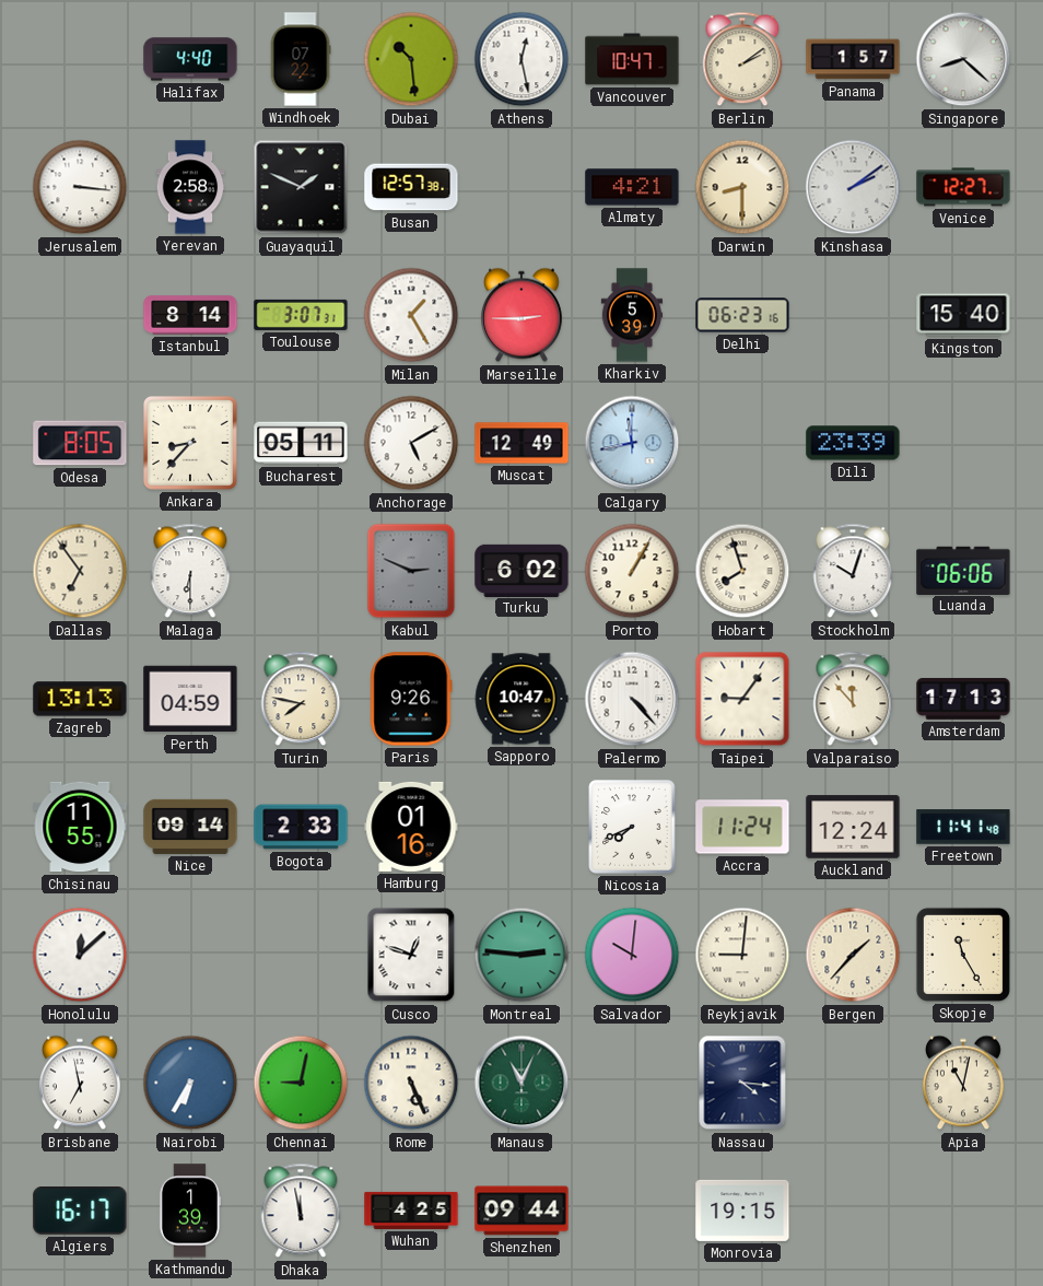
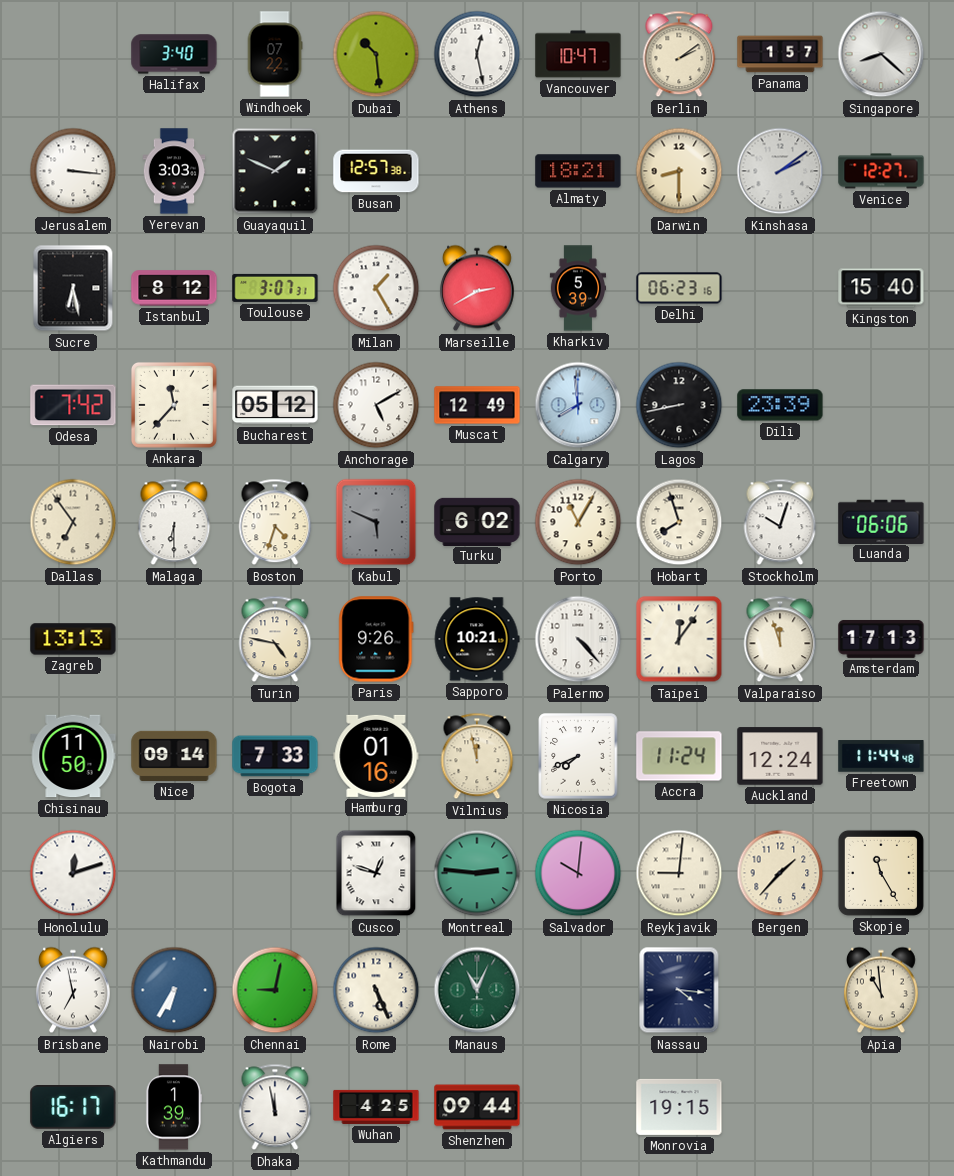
Halifax: 4:40 -> 3:40 (174, 54)
Yerevan: 2:58 -> 3:03 (174, 171)
Almaty: 4:21 -> 18:21 (578, 171)
Sucre: none -> 6:28 (73, 288)
Istanbul: 8:14 -> 8:12 (174, 288)
Marseille: 2:45 -> 2:40 (477, 288)
Odesa: 8:05 -> 7:42 (73, 405)
Ankara: 8:37 -> 11:37 (174, 405)
Bucharest: 05:11 -> 05:12 (275, 405)
Calgary: 11:43 -> 7:59 (578, 405)
Lagos: none -> 8:43 (679, 405)
Boston: none -> 4:33 (275, 522)
Kabul: 2:49 -> 5:49 (376, 522)
Porto: 1:05 -> 11:05 (578, 522)
Perth: 04:59 -> none (190, 699)
Turin: 7:47 -> 4:47 (275, 639)
Sapporo: 10:47 -> 10:21 (477, 639)
Taipei: 9:06 -> 12:06 (679, 639)
Valparaiso: 11:53 -> 11:57 (780, 639)
Chisinau: 11:55 -> 11:50 (73, 756)
Bogota: 2:33 -> 7:33 (275, 756)
Vilnius: none -> 11:58 (477, 756)
Freetown: 11:41 -> 11:44 (881, 756)
Honolulu: 12:08 -> 12:12 (73, 873)
Apia: 11:02 -> 10:59 (881, 990)
